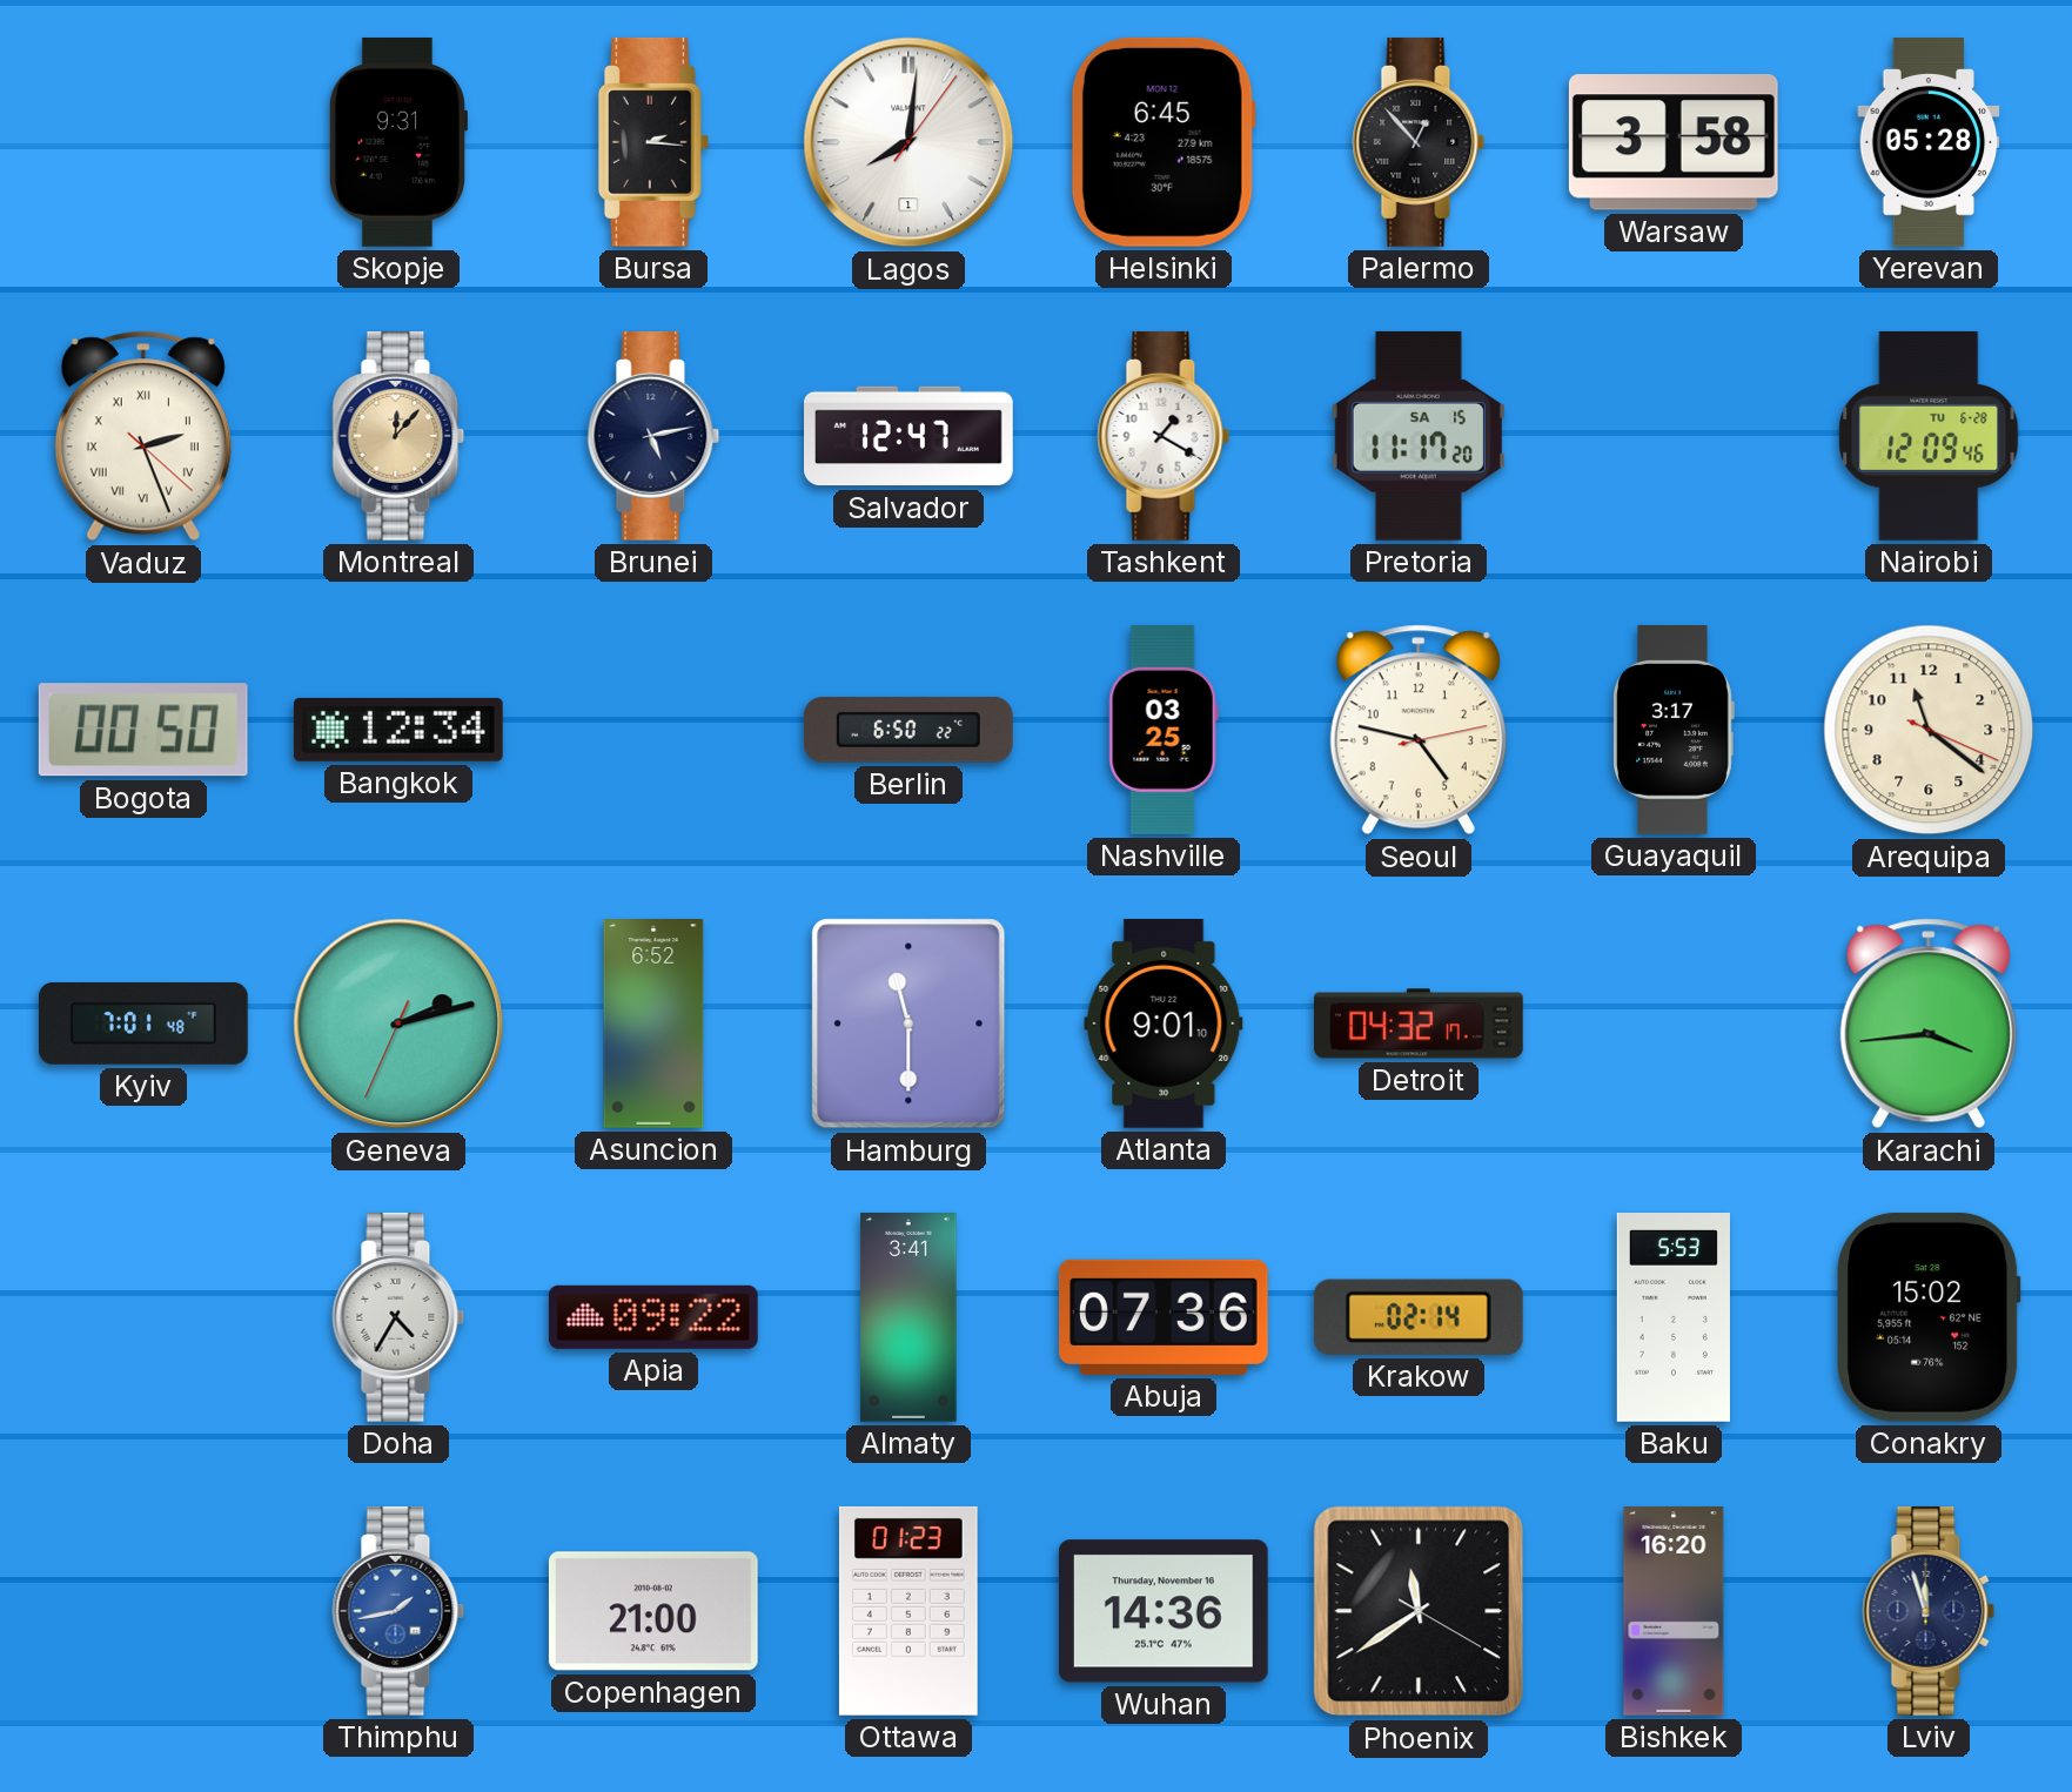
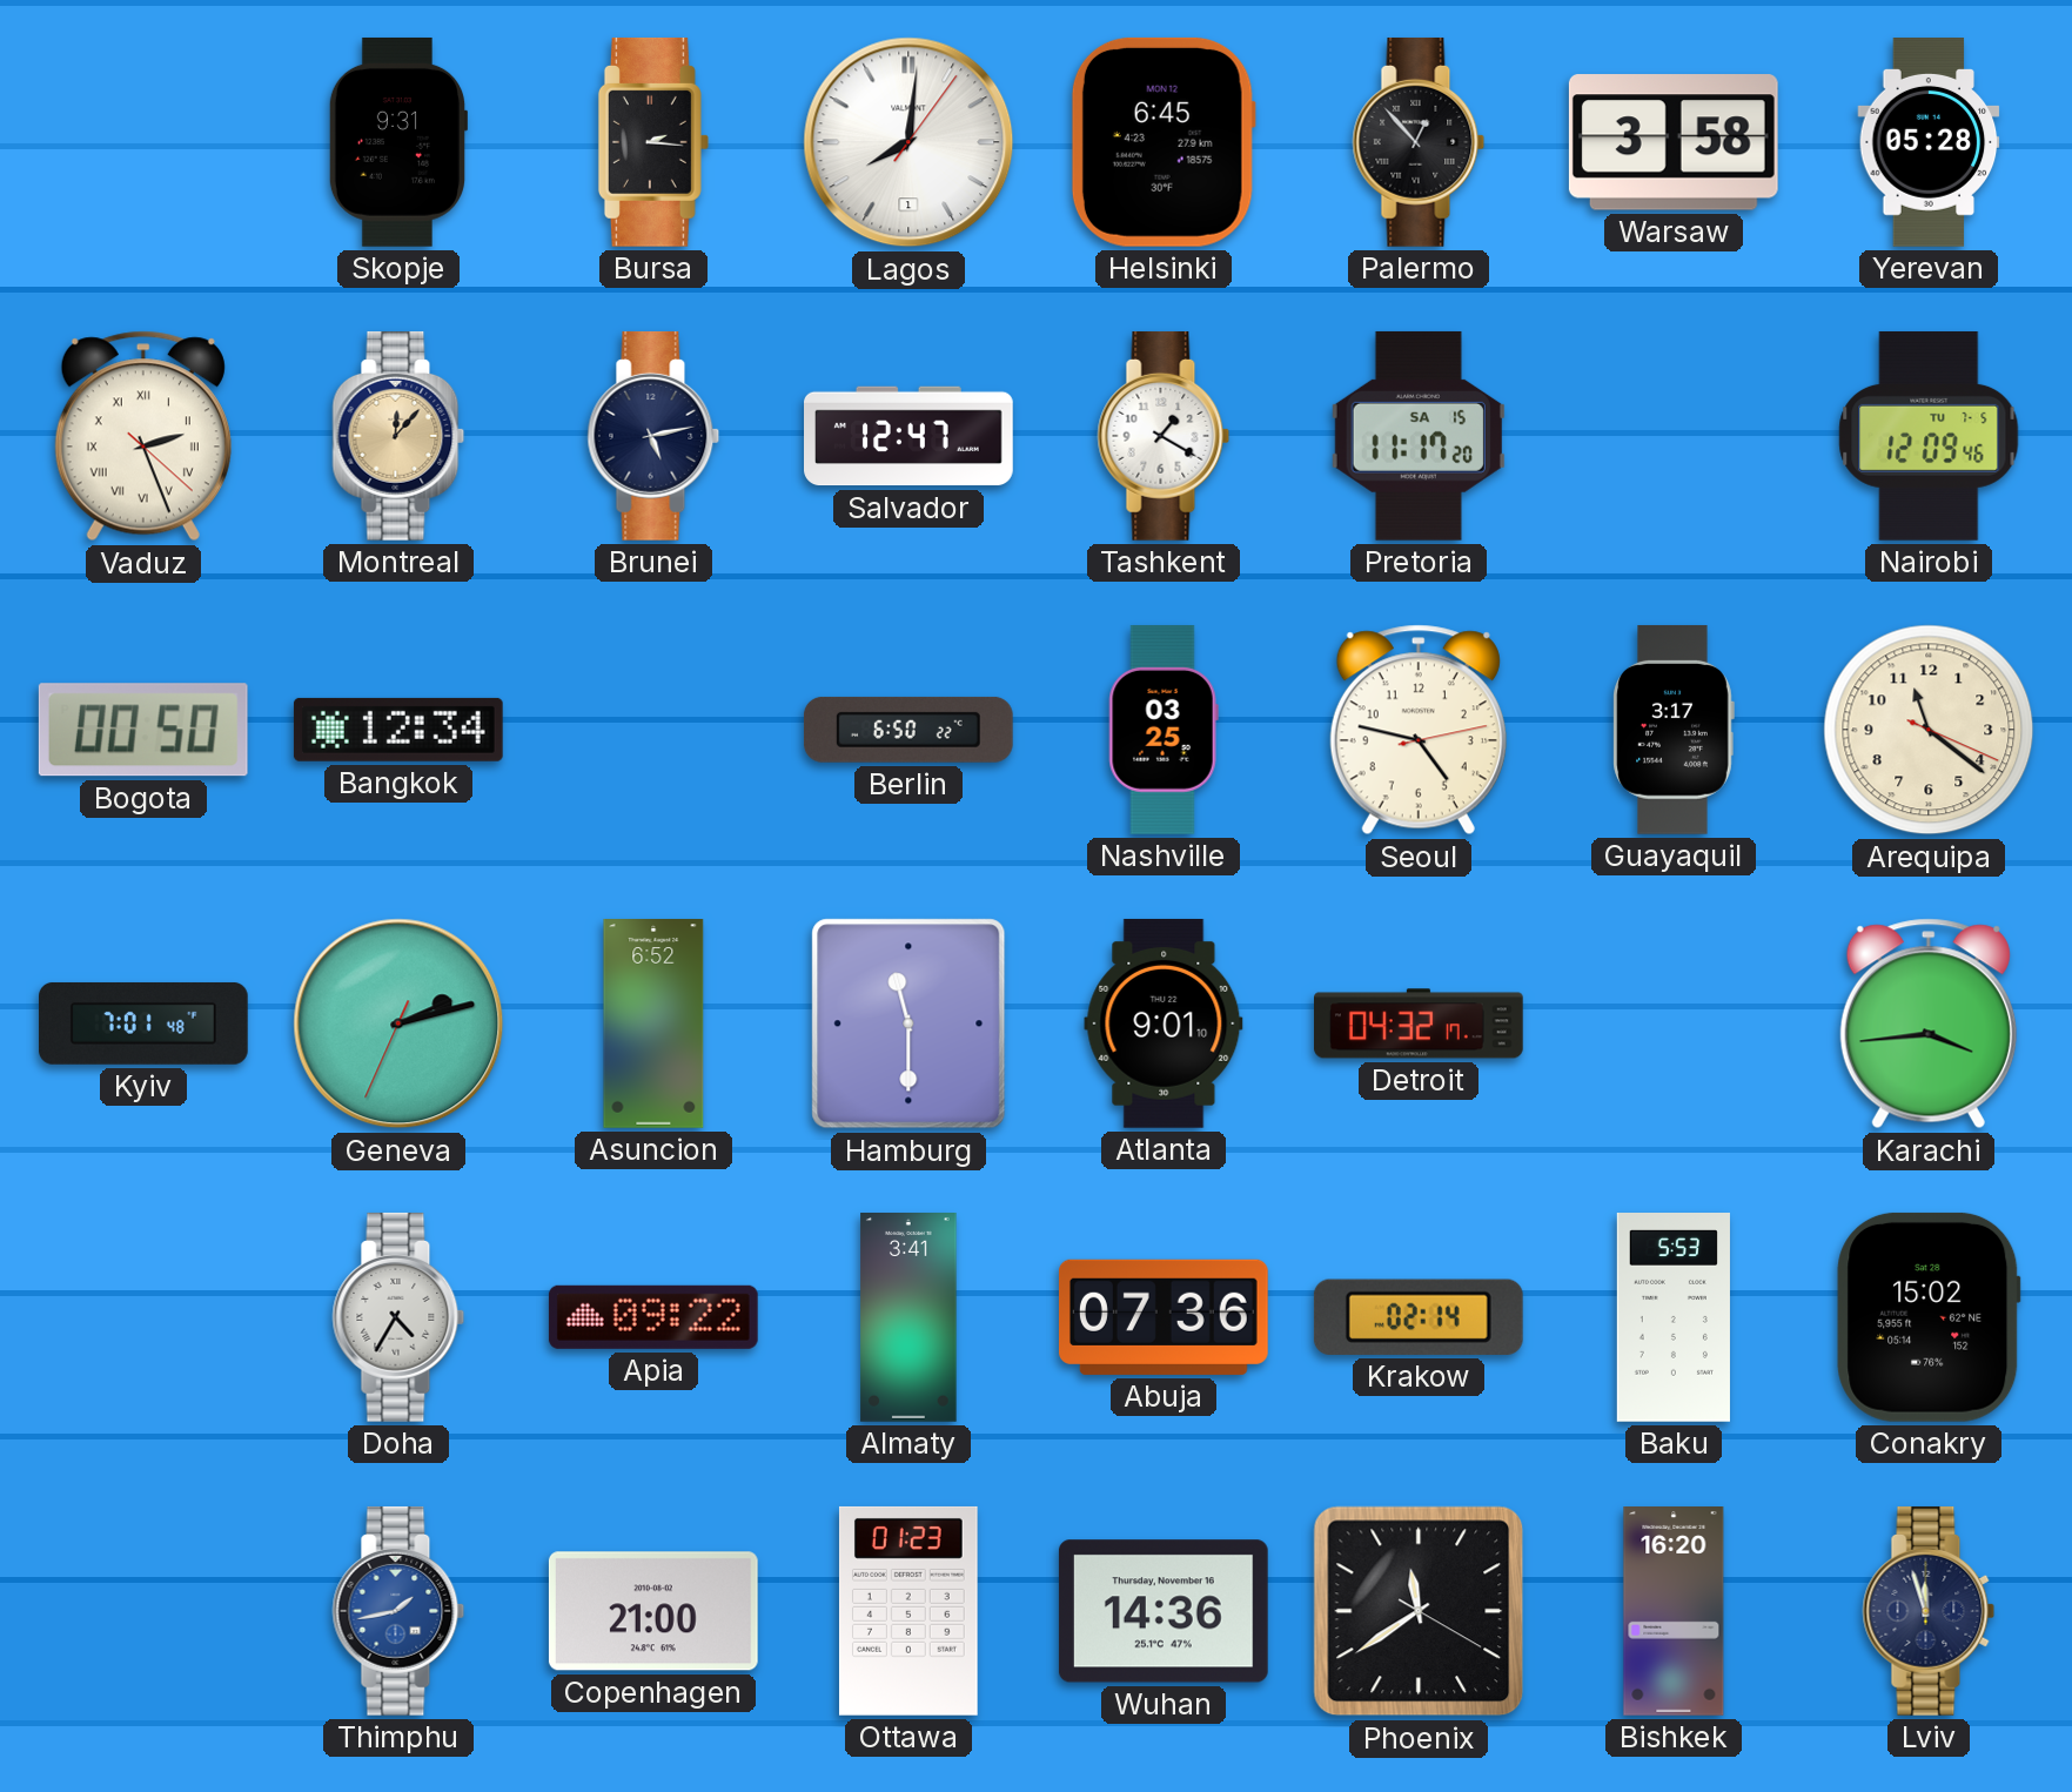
Nairobi date: TU 6-28 -> TU 7-5 (1929, 436)
